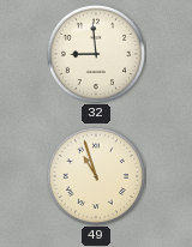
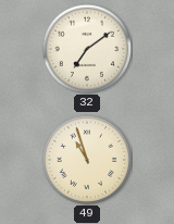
32: 8:59 -> 7:09 (86, 48)
